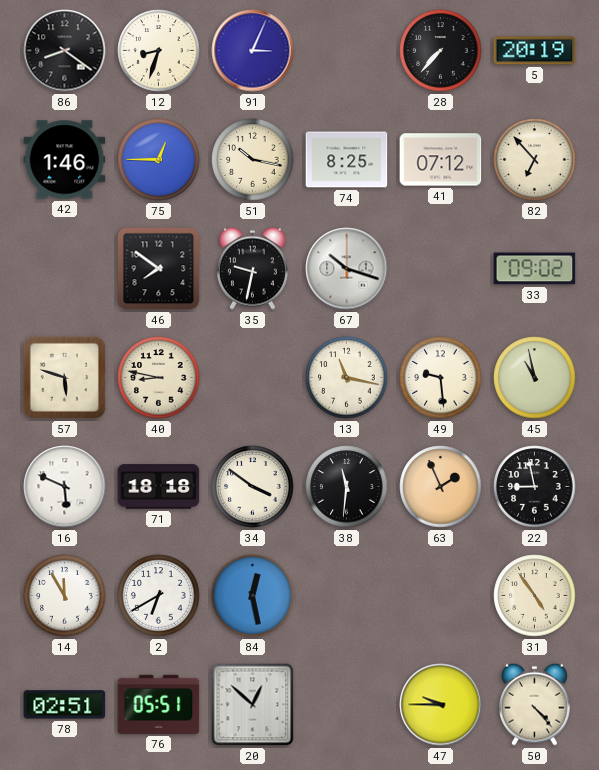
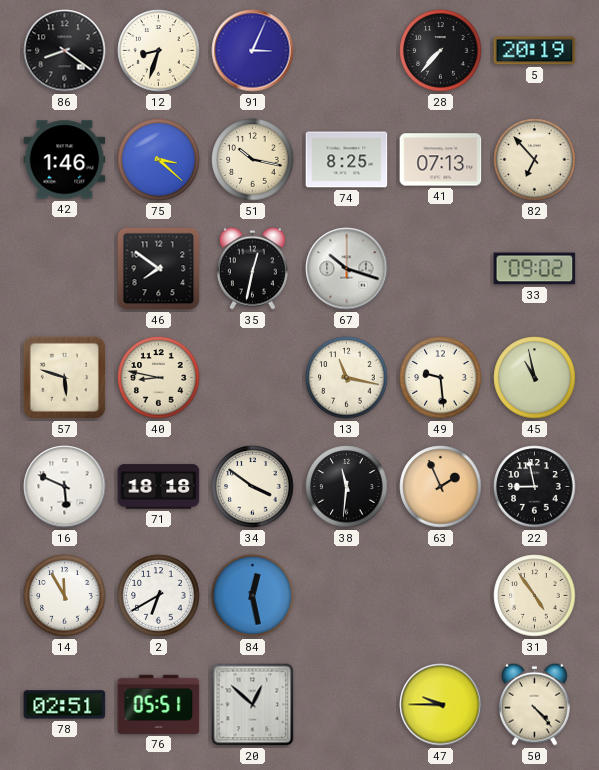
75: 12:45 -> 3:22 (159, 160)
41: 07:12 -> 07:13 (441, 160)
35: 9:32 -> 12:32 (252, 268)
